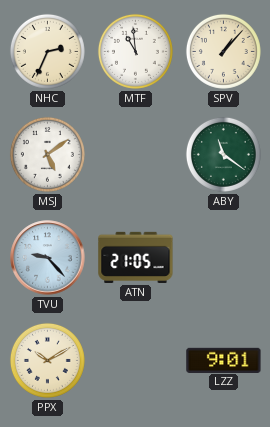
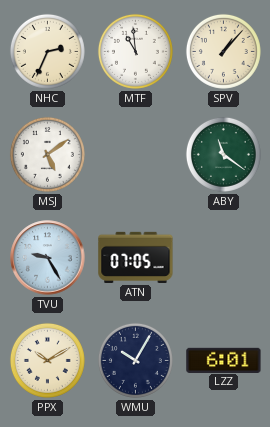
TVU: 9:23 -> 9:25 (48, 258)
ATN: 21:05 -> 07:05 (136, 257)
WMU: none -> 10:05 (135, 360)
LZZ: 9:01 -> 6:01 (224, 360)
